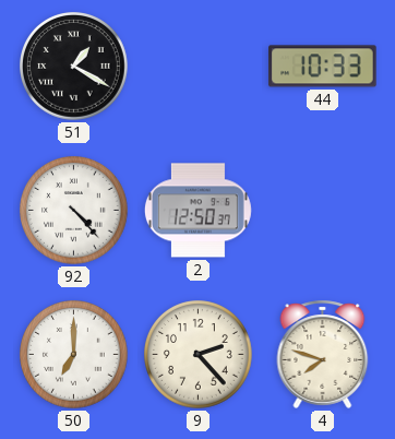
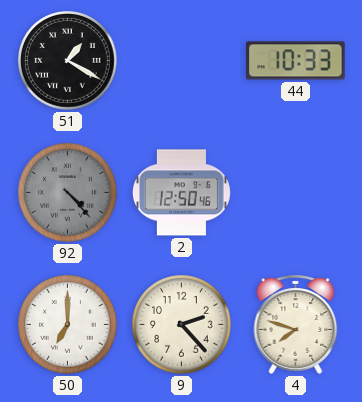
92 dial: white -> grey (68, 193)
2: 12:50:37 -> 12:50:46 (181, 193)
